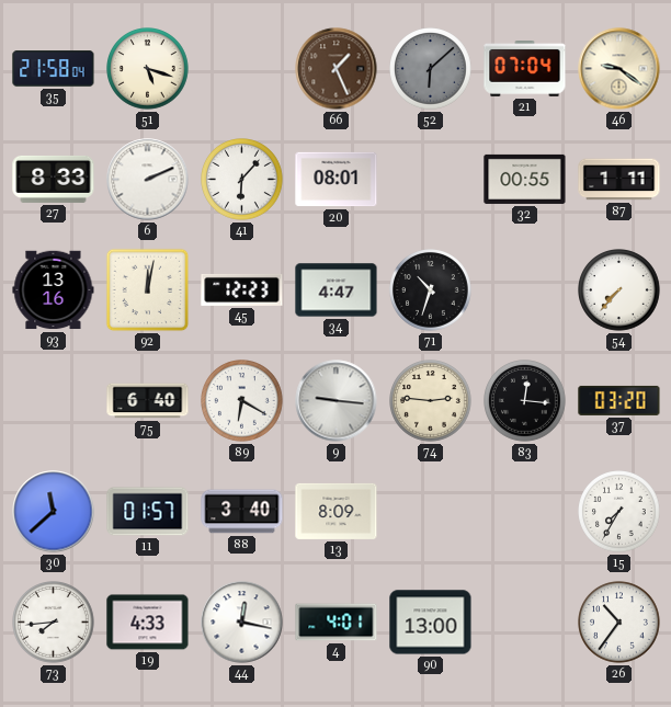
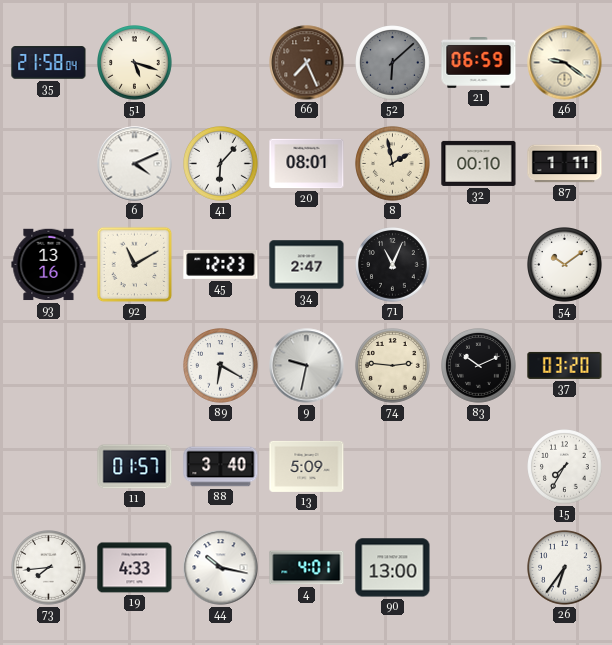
66: 1:26 -> 7:26 (307, 63)
21: 07:04 -> 06:59 (479, 63)
27: 8:33 -> none (54, 179)
6: 2:11 -> 4:11 (135, 164)
8: none -> 1:58 (393, 164)
32: 00:55 -> 00:10 (479, 163)
92: 12:02 -> 11:10 (135, 265)
34: 4:47 -> 2:47 (307, 265)
71: 10:33 -> 11:04 (393, 265)
54: 7:37 -> 10:09 (565, 265)
75: 6:40 -> none (148, 401)
9: 9:16 -> 9:32 (307, 366)
83: 12:16 -> 10:11 (479, 366)
30: 11:38 -> none (54, 512)
13: 8:09 -> 5:09 (307, 466)
44: 12:17 -> 10:17 (221, 568)
26: 10:36 -> 6:36 (565, 568)
